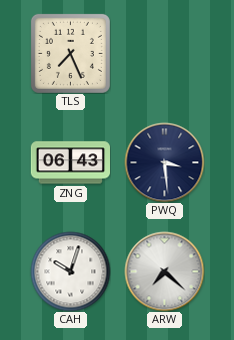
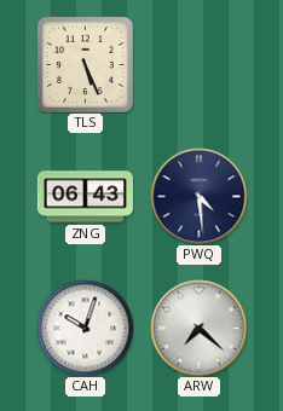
TLS: 7:26 -> 5:26 (85, 64)
PWQ: 3:29 -> 4:29 (198, 196)
